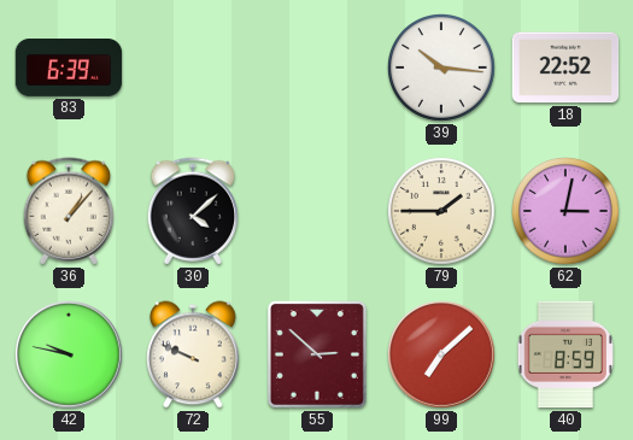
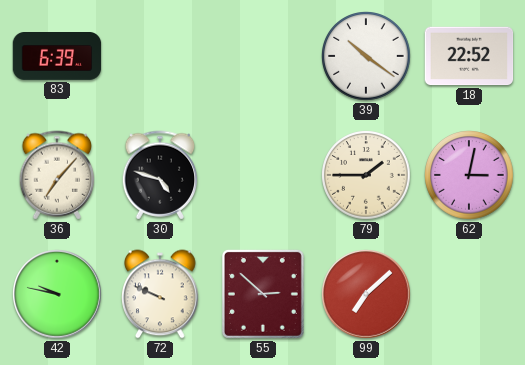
39: 10:16 -> 10:21 (366, 56)
36: 1:07 -> 7:07 (57, 175)
30: 4:08 -> 4:48 (160, 175)
40: 8:59 -> none (564, 354)
